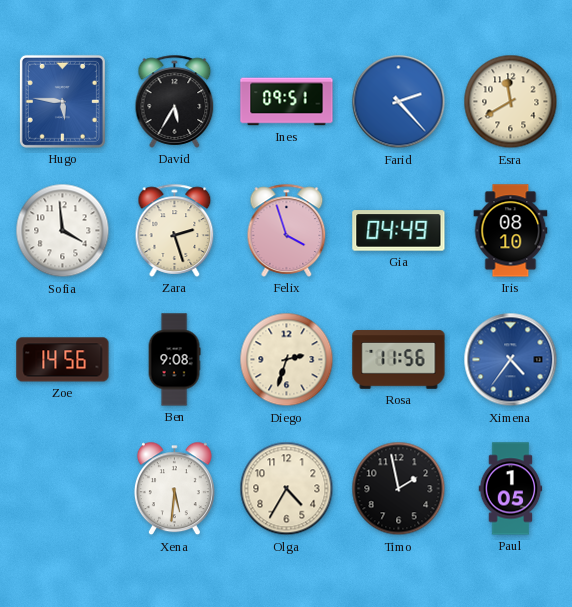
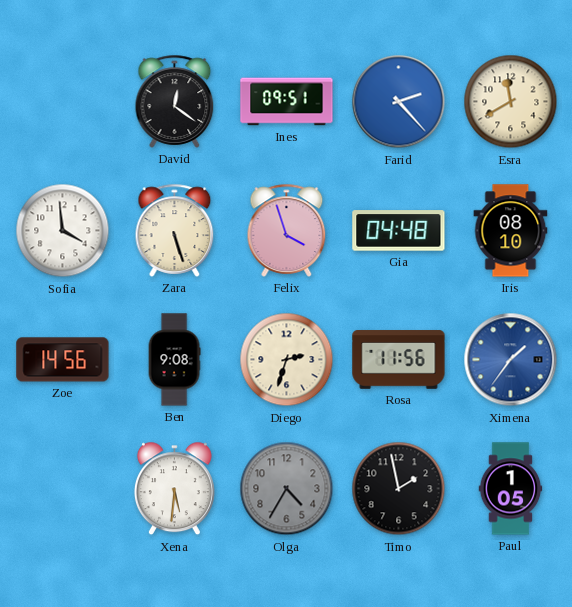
Hugo: 5:46 -> none (62, 101)
David: 5:35 -> 12:21 (175, 101)
Zara: 2:27 -> 5:27 (175, 230)
Gia: 04:49 -> 04:48 (399, 231)
Ximena: 4:36 -> 1:36 (511, 360)
Olga dial: cream -> grey (287, 489)
